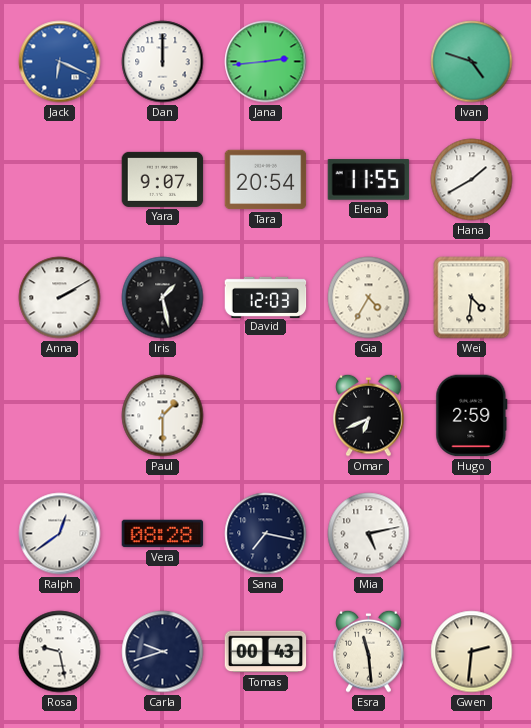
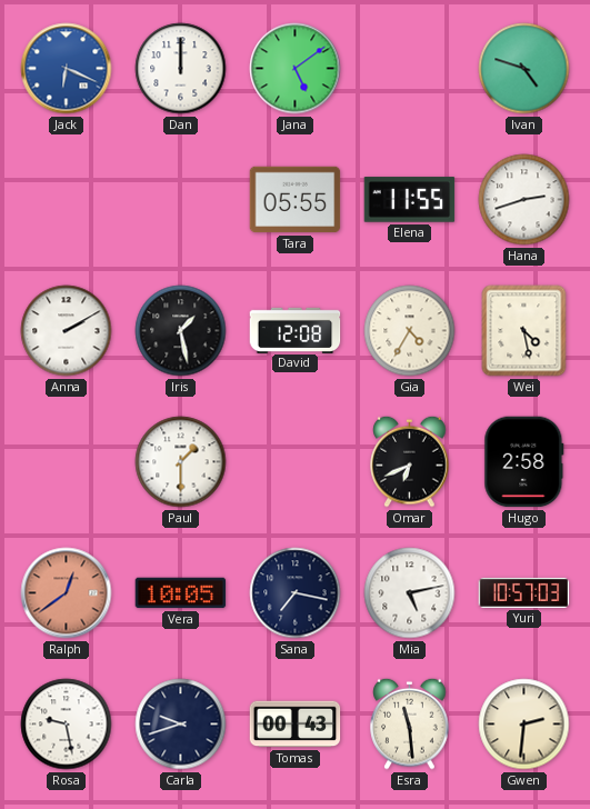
Jana: 2:44 -> 5:09 (296, 69)
Yara: 9:07 -> none (163, 179)
Tara: 20:54 -> 05:55 (296, 200)
Hana: 1:40 -> 2:42 (524, 200)
David: 12:03 -> 12:08 (296, 330)
Wei: 4:31 -> 4:28 (524, 331)
Hugo: 2:59 -> 2:58 (524, 462)
Ralph dial: white -> salmon (67, 593)
Vera: 08:28 -> 10:05 (181, 593)
Yuri: none -> 10:57 (524, 592)
